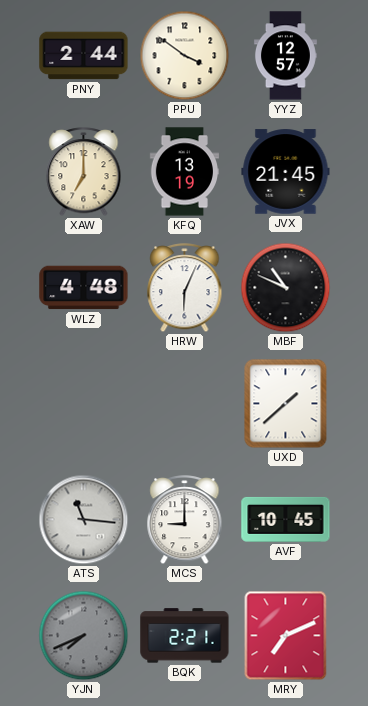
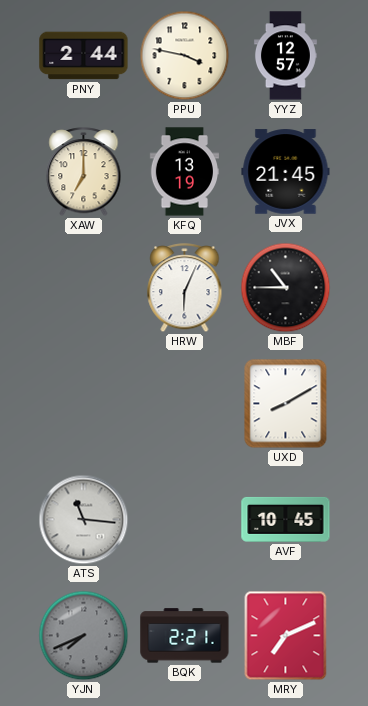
PPU: 3:51 -> 3:47 (185, 56)
WLZ: 4:48 -> none (84, 288)
MBF: 10:49 -> 10:45 (286, 288)
UXD: 1:38 -> 8:10 (286, 404)
MCS: 9:00 -> none (185, 520)
